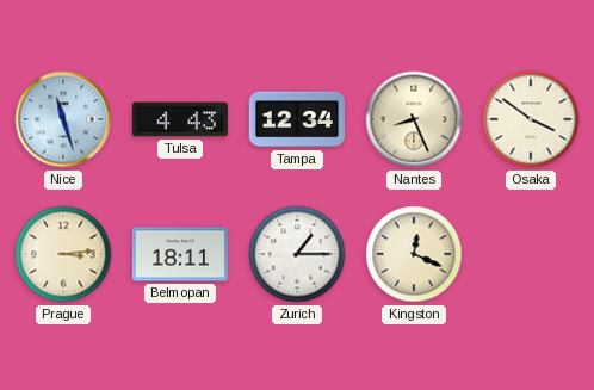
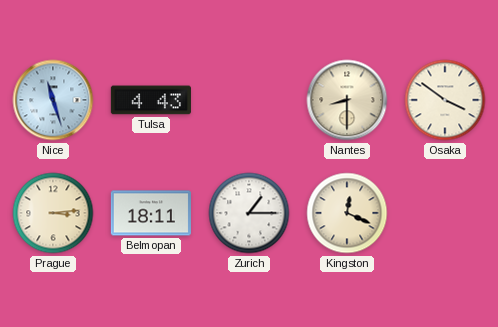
Tampa: 12:34 -> none (297, 119)
Nantes: 8:26 -> 8:30 (347, 100)
